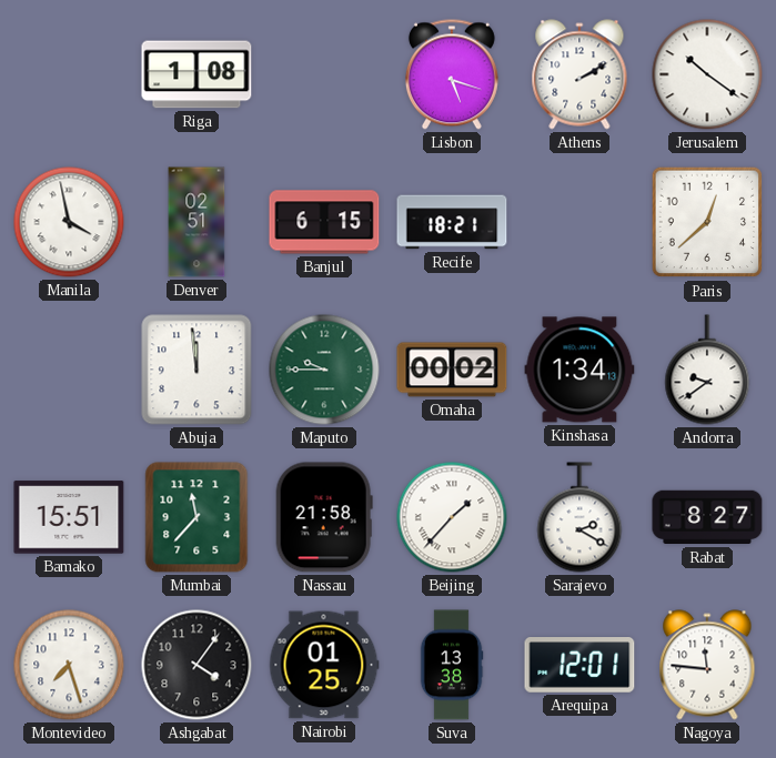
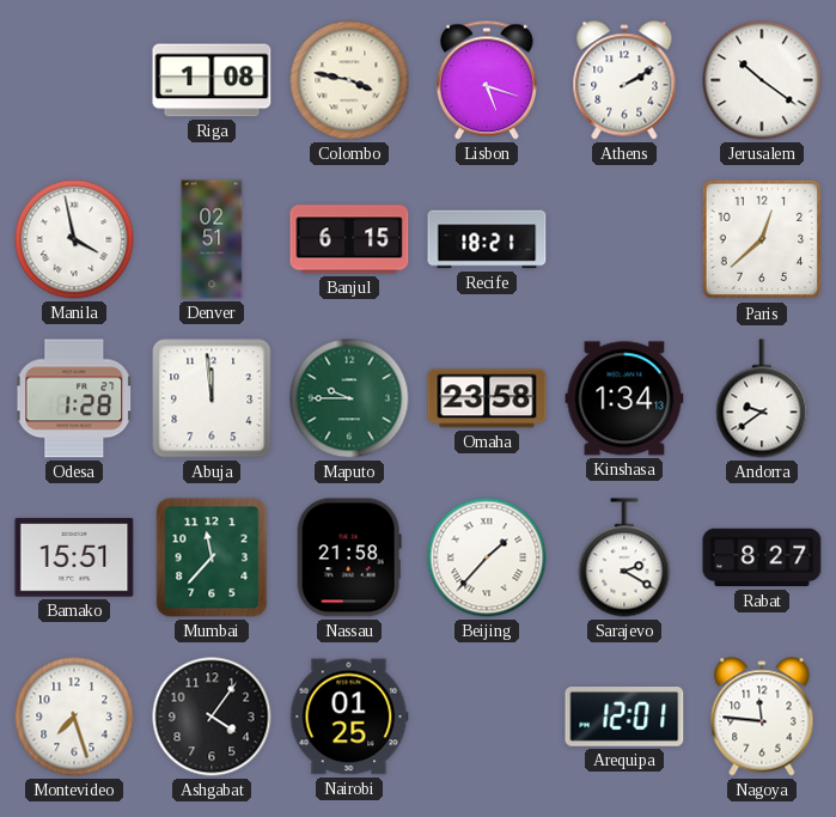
Colombo: none -> 3:47 (349, 80)
Odesa: none -> 1:28 (73, 398)
Omaha: 00:02 -> 23:58 (487, 398)
Suva: 13:38 -> none (452, 665)
